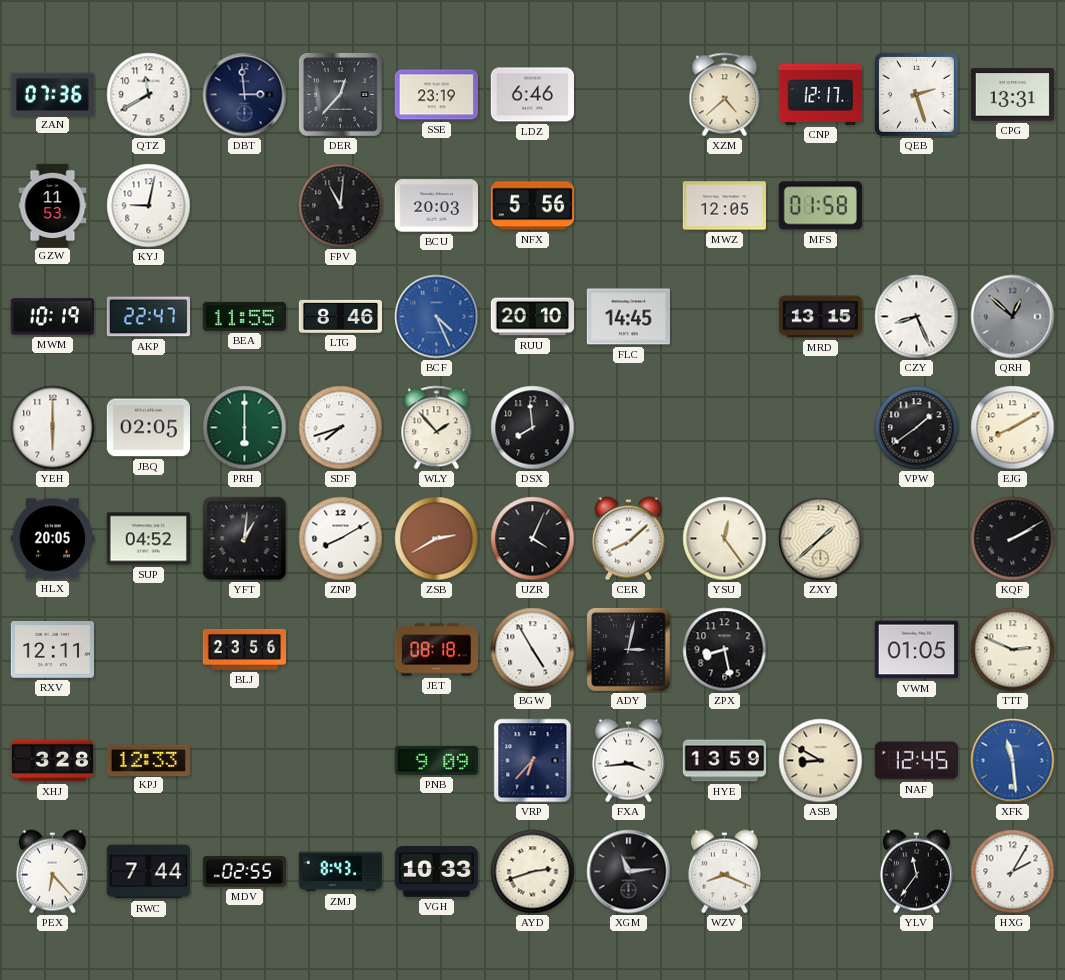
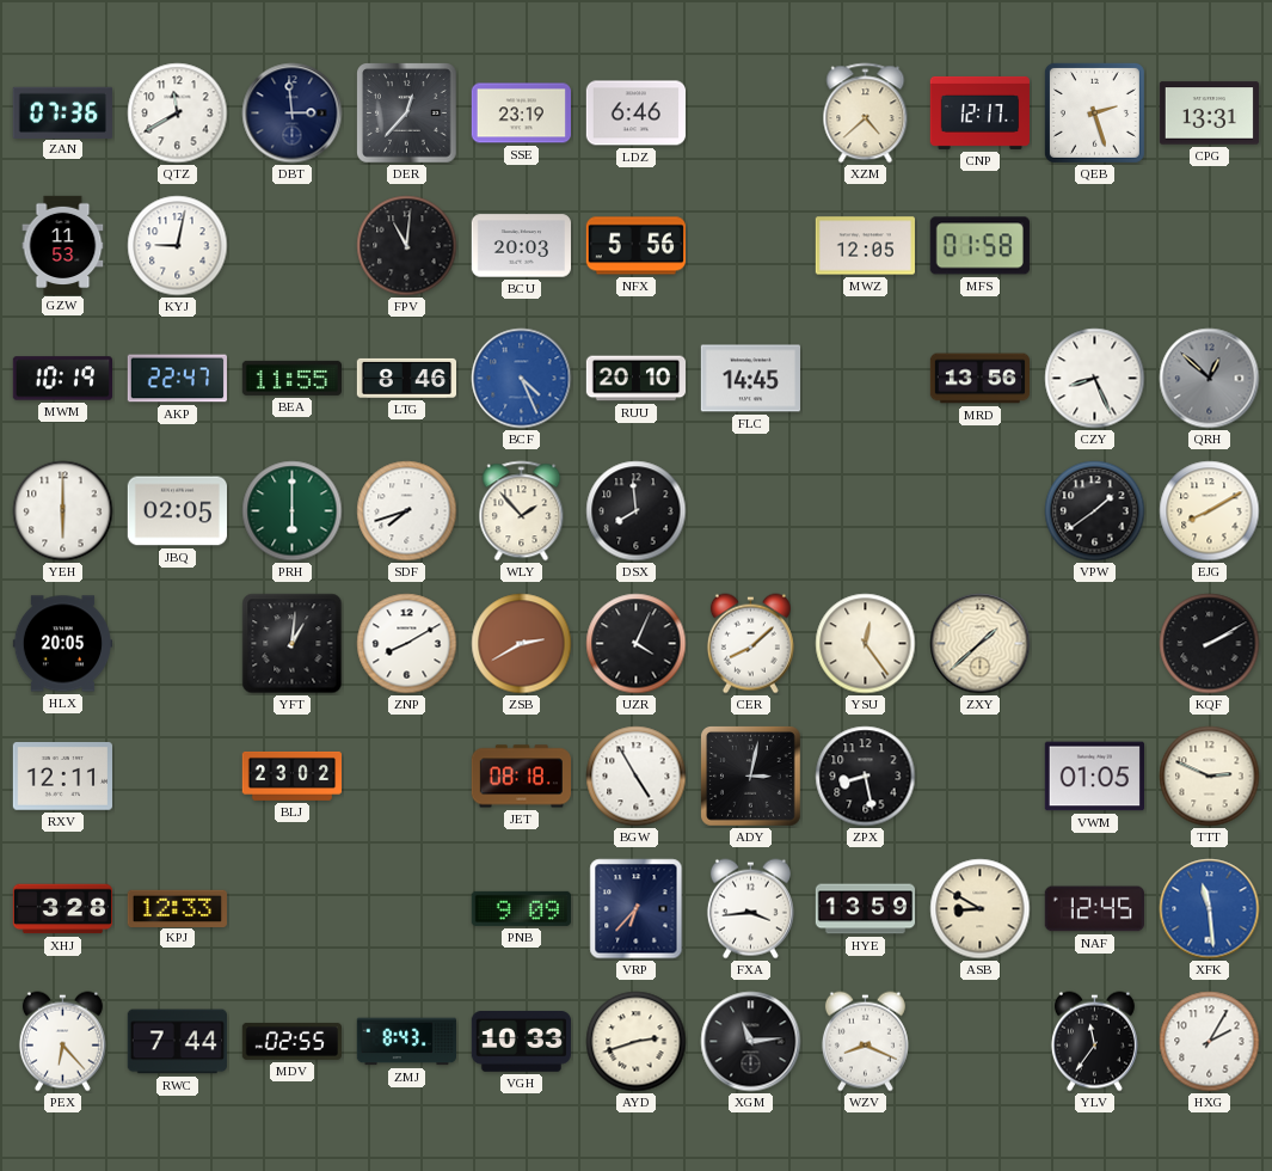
MRD: 13:15 -> 13:56 (981, 379)
SUP: 04:52 -> none (148, 539)
BLJ: 23:56 -> 23:02 (291, 775)
